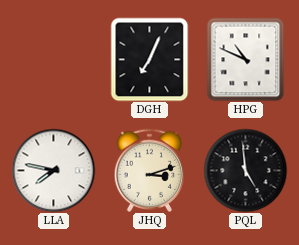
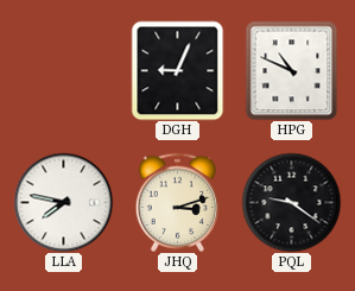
DGH: 7:04 -> 9:04 (178, 70)
PQL: 4:59 -> 9:21 (291, 202)
